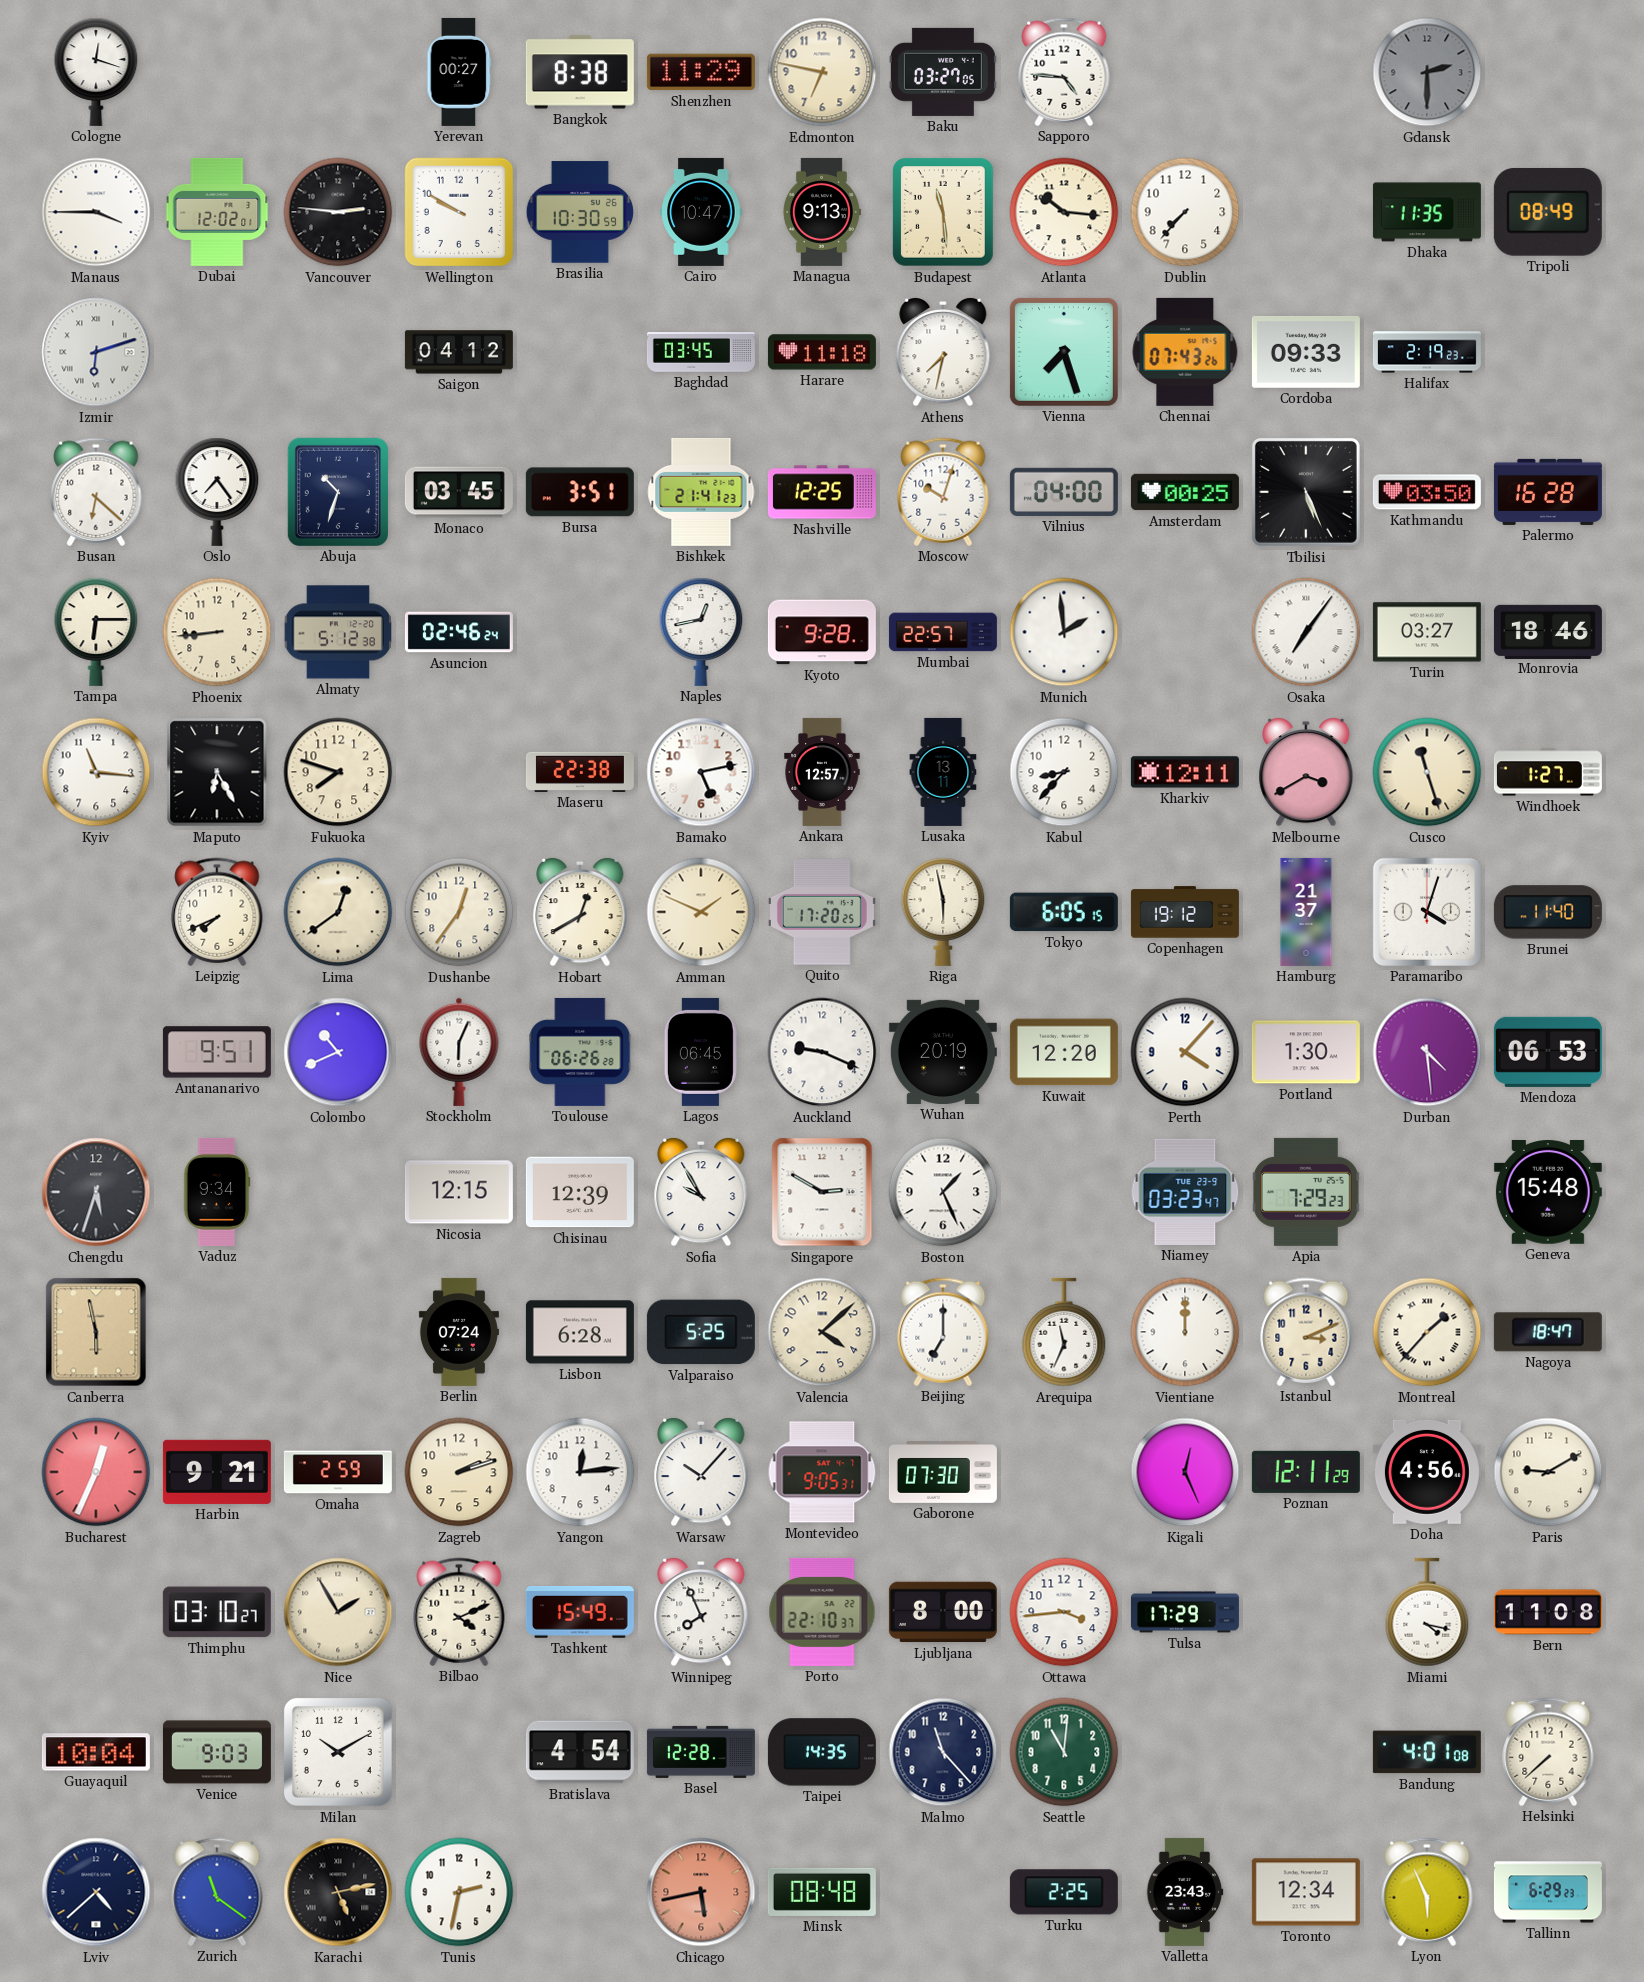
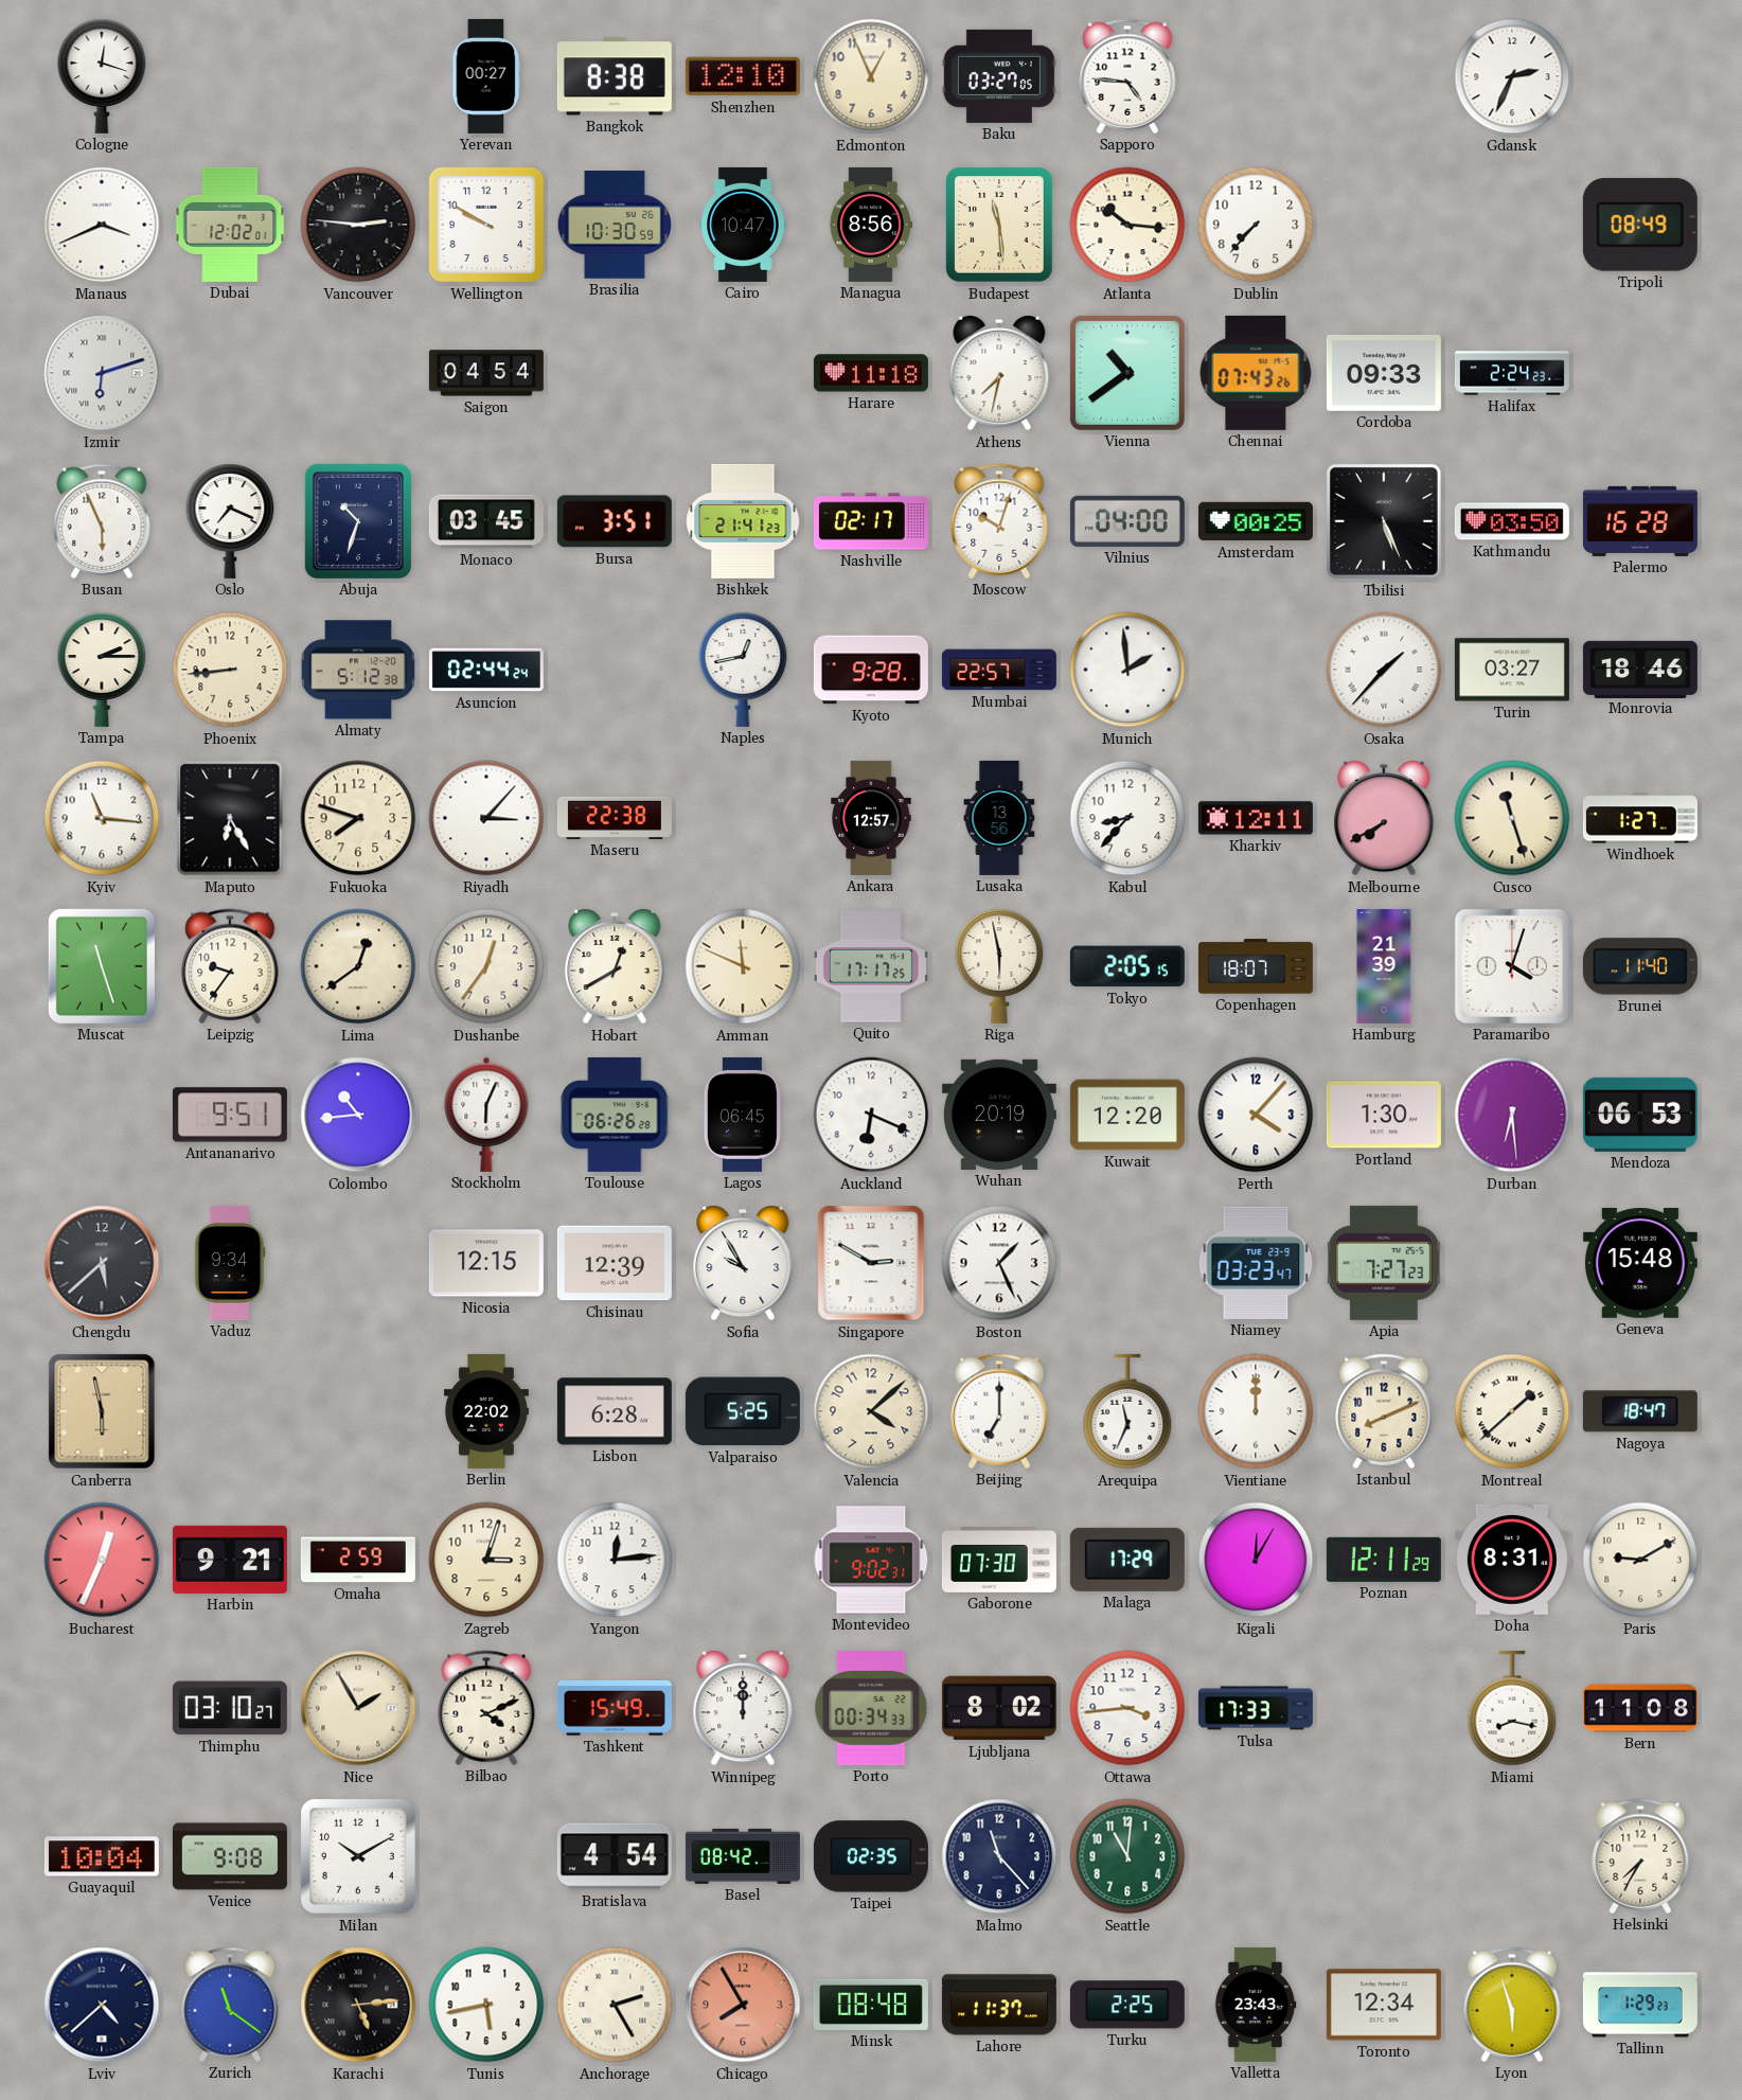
Shenzhen: 11:29 -> 12:10 (743, 76)
Edmonton: 6:47 -> 12:56 (871, 76)
Gdansk: 2:30 -> 2:34 (1512, 76)
Gdansk dial: grey -> white (1512, 76)
Manaus: 3:45 -> 3:41 (102, 225)
Managua: 9:13 -> 8:56 (870, 225)
Dhaka: 11:35 -> none (1427, 212)
Saigon: 04:12 -> 04:54 (486, 373)
Baghdad: 03:45 -> none (701, 352)
Vienna: 7:27 -> 10:39 (1127, 373)
Halifax: 2:19 -> 2:24 (1512, 373)
Busan: 6:22 -> 5:56 (102, 521)
Oslo: 7:24 -> 7:19 (230, 521)
Nashville: 12:25 -> 02:17 (871, 521)
Tampa: 6:15 -> 2:15 (102, 670)
Asuncion: 02:46 -> 02:44 (486, 670)
Osaka: 7:06 -> 1:37 (1384, 670)
Riyadh: none -> 3:07 (486, 818)
Bamako: 5:13 -> none (701, 772)
Lusaka: 13:11 -> 13:56 (999, 818)
Melbourne: 3:40 -> 7:40 (1384, 818)
Muscat: none -> 11:27 (102, 966)
Leipzig: 7:41 -> 9:36 (230, 966)
Amman: 1:49 -> 11:49 (743, 966)
Quito: 17:20 -> 17:17 (871, 966)
Tokyo: 6:05 -> 2:05 (1127, 966)
Copenhagen: 19:12 -> 18:07 (1256, 966)
Hamburg: 21:37 -> 21:39 (1384, 966)
Colombo: 10:41 -> 10:44 (358, 1115)
Auckland: 9:19 -> 6:19 (871, 1115)
Durban: 4:29 -> 6:29 (1512, 1115)
Chengdu: 5:33 -> 5:38 (102, 1263)
Apia: 7:29 -> 7:27 (1384, 1263)
Berlin: 07:24 -> 22:02 (486, 1411)
Istanbul: 3:11 -> 8:11 (1384, 1411)
Montreal: 1:37 -> 1:38 (1512, 1411)
Zagreb: 2:12 -> 3:03 (486, 1560)
Warsaw: 10:07 -> none (701, 1472)
Montevideo: 9:05 -> 9:02 (871, 1560)
Malaga: none -> 17:29 (1127, 1560)
Kigali: 12:26 -> 12:05 (1256, 1560)
Doha: 4:56 -> 8:31 (1512, 1560)
Winnipeg: 7:56 -> 12:00 (743, 1708)
Porto: 22:10 -> 00:34 (871, 1708)
Ljubljana: 8:00 -> 8:02 (999, 1708)
Tulsa: 17:29 -> 17:33 (1256, 1708)
Miami: 4:17 -> 8:17 (1512, 1708)
Venice: 9:03 -> 9:08 (230, 1856)
Basel: 12:28 -> 08:42 (743, 1856)
Taipei: 14:35 -> 02:35 (871, 1856)
Bandung: 4:01 -> none (1427, 1752)
Helsinki: 7:38 -> 7:35 (1640, 1856)
Karachi: 5:13 -> 5:14 (358, 2005)
Tunis: 2:32 -> 5:43 (486, 2005)
Anchorage: none -> 2:25 (615, 2005)
Chicago: 5:43 -> 7:55 (743, 2005)
Lahore: none -> 11:37 (999, 2005)
Lyon: 5:56 -> 5:57 (1512, 2005)
Tallinn: 6:29 -> 1:29 (1640, 2005)
